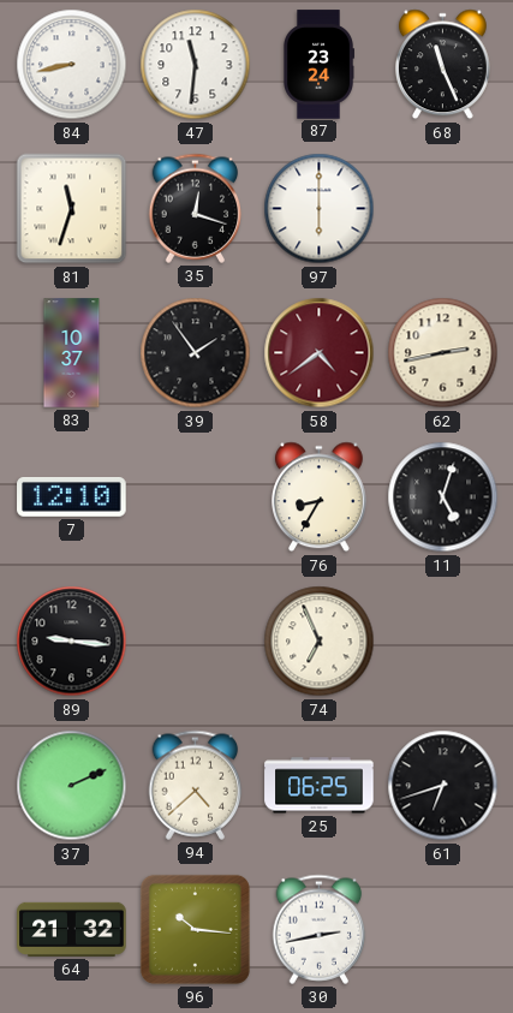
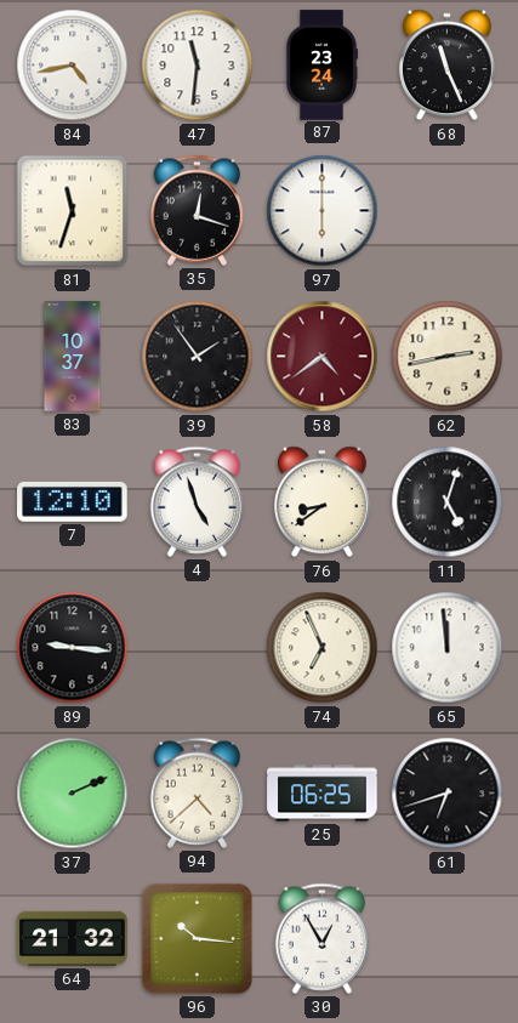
84: 8:43 -> 4:43 (73, 66)
4: none -> 4:57 (198, 501)
76: 8:35 -> 8:39 (321, 502)
65: none -> 11:59 (448, 648)
30: 2:43 -> 12:55 (323, 938)
